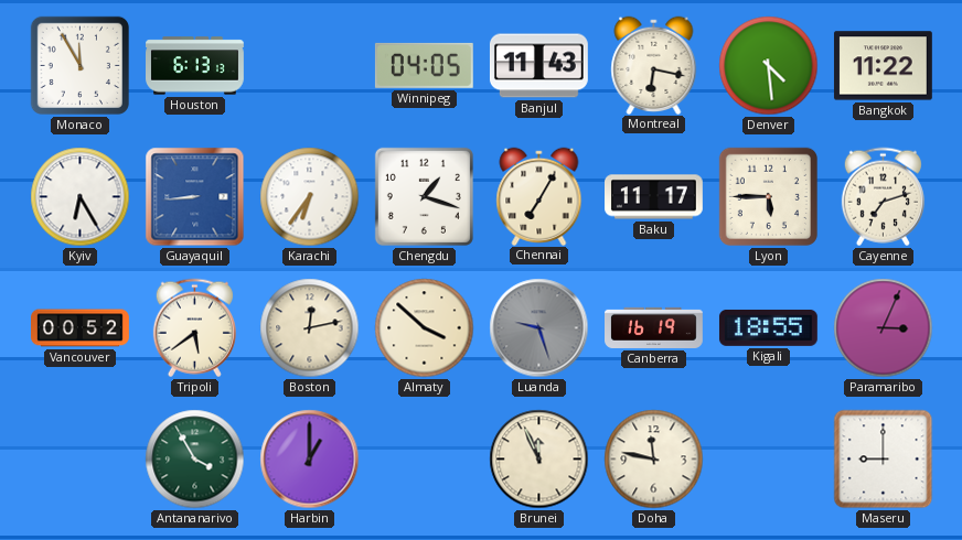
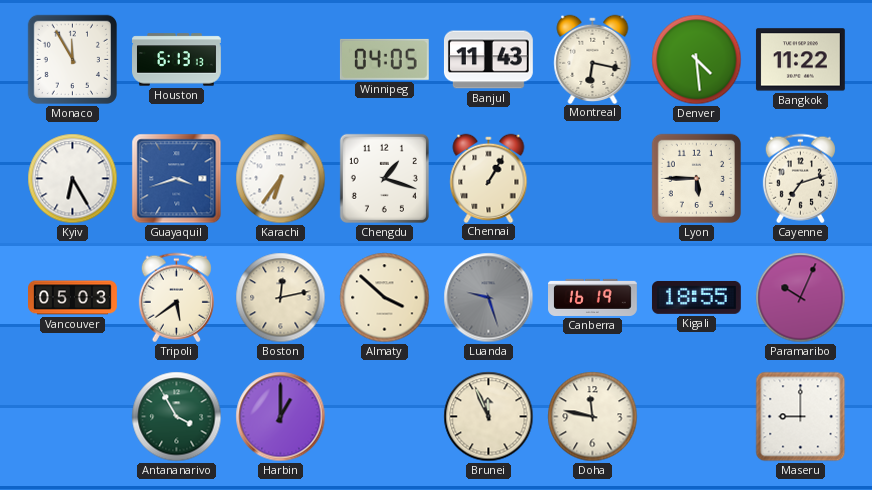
Guayaquil: 8:44 -> 3:42 (177, 179)
Chennai: 7:05 -> 1:05 (489, 178)
Baku: 11:17 -> none (654, 197)
Vancouver: 00:52 -> 05:03 (73, 298)
Paramaribo: 3:04 -> 10:04 (801, 298)
